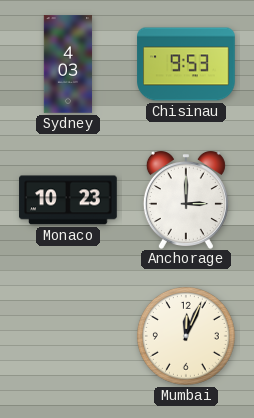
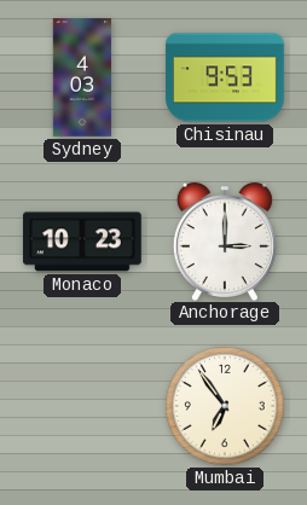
Mumbai: 12:04 -> 6:54 (225, 406)
